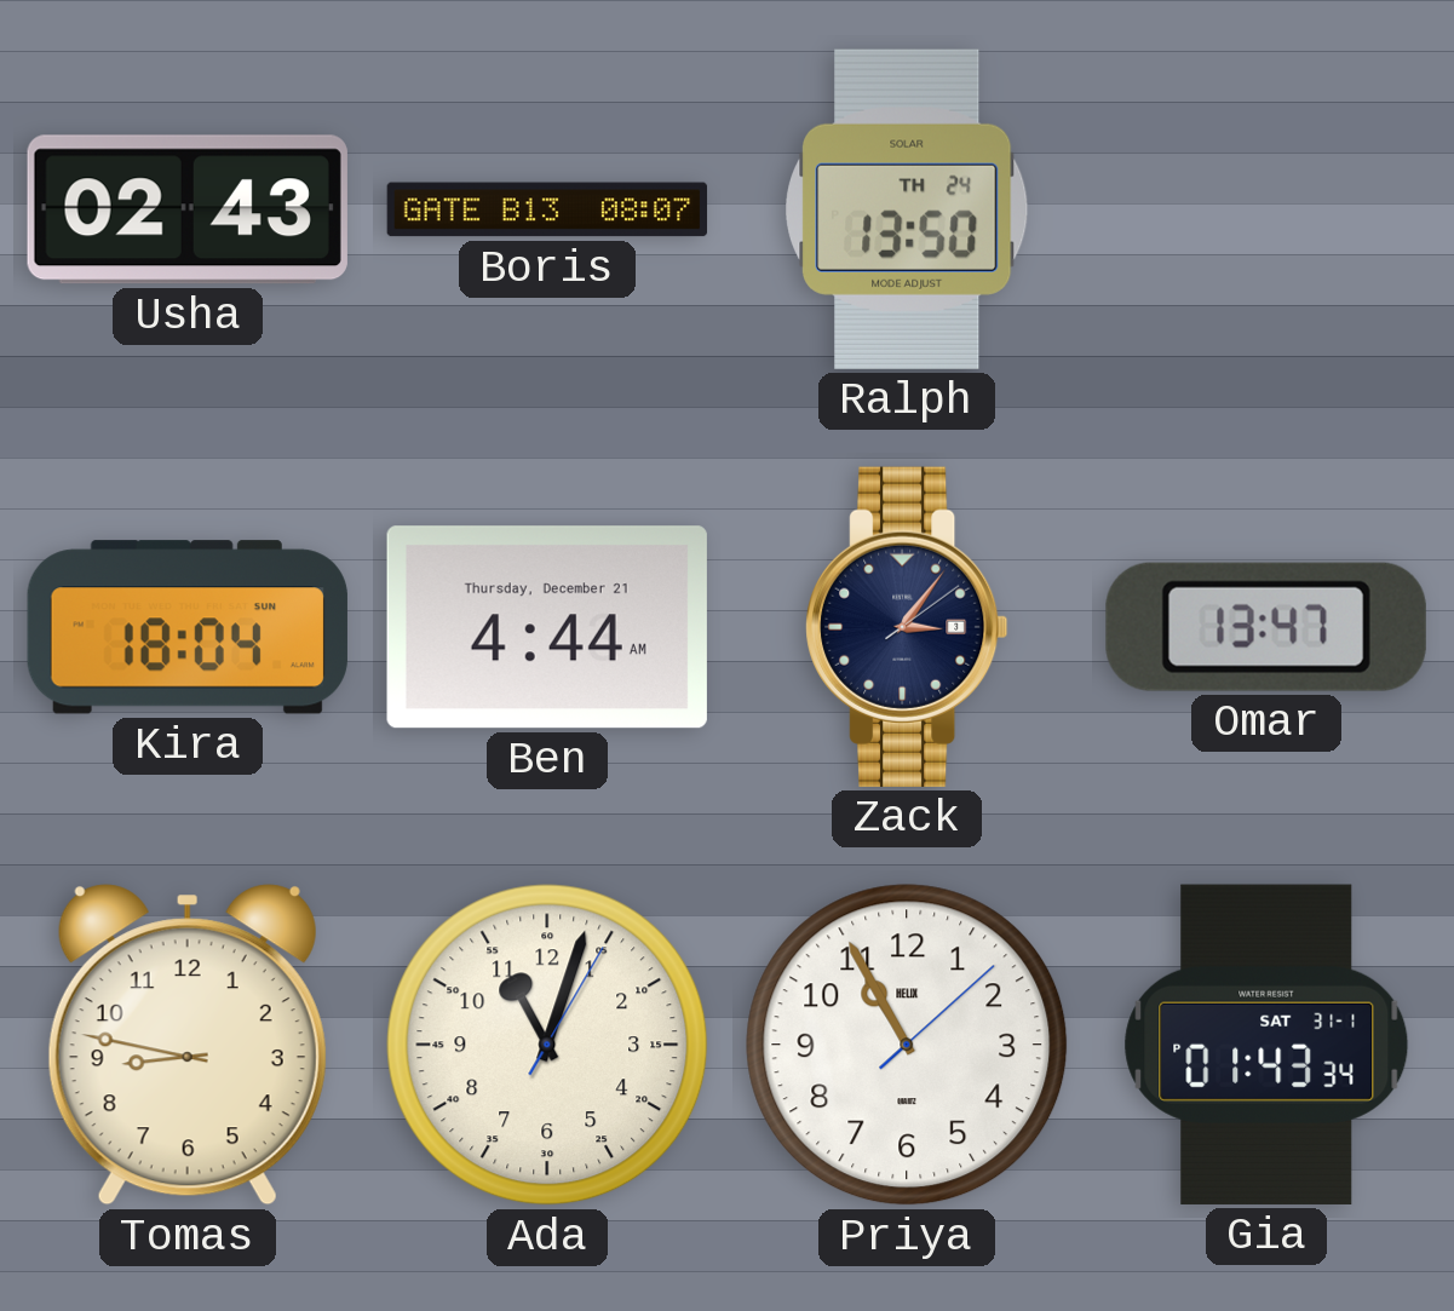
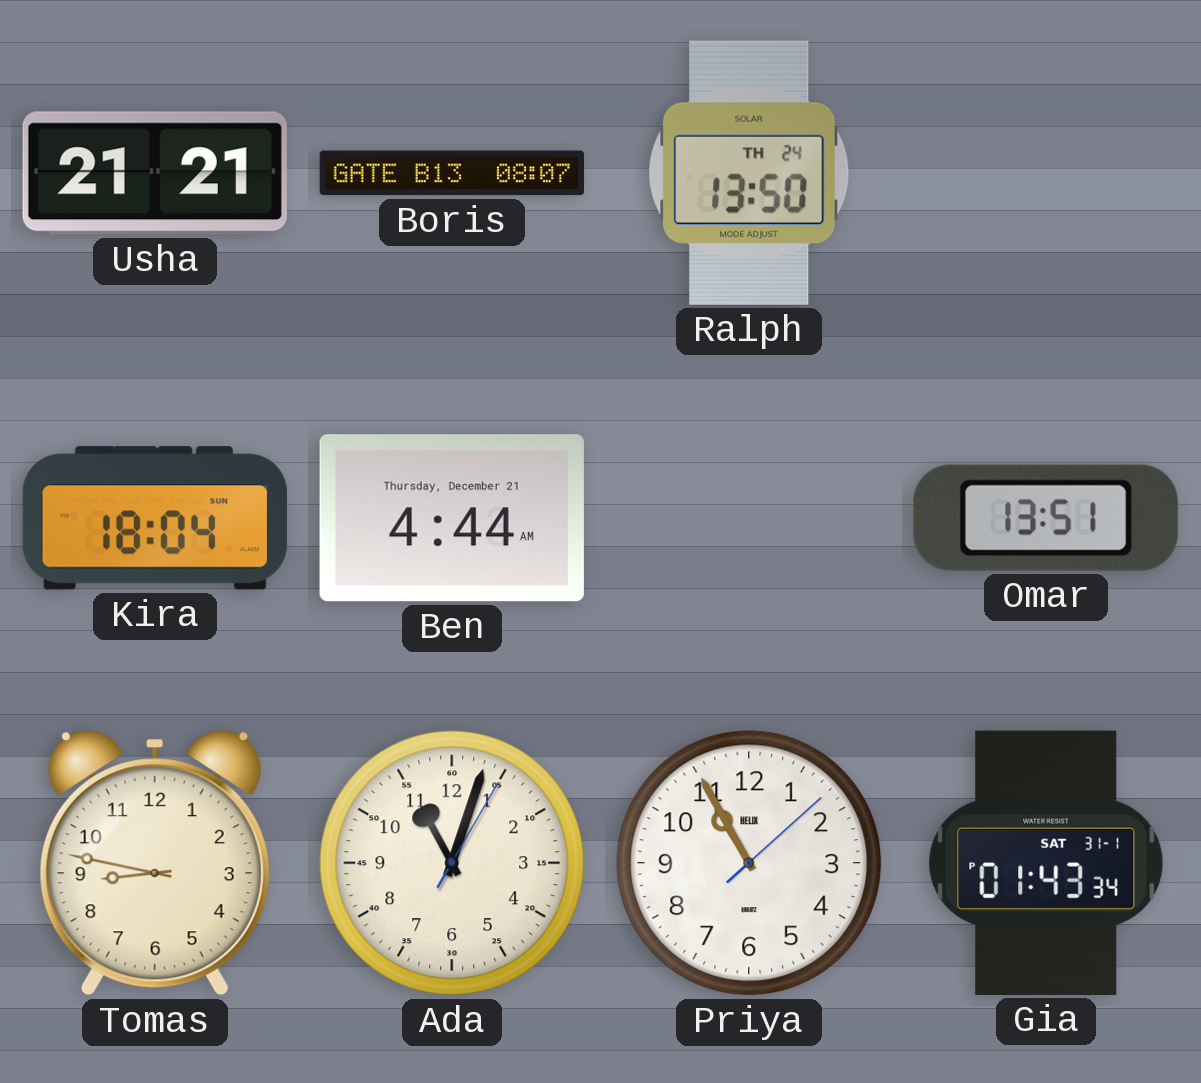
Usha: 02:43 -> 21:21 (155, 173)
Zack: 3:06 -> none (907, 627)
Omar: 13:47 -> 13:51 (1046, 518)
